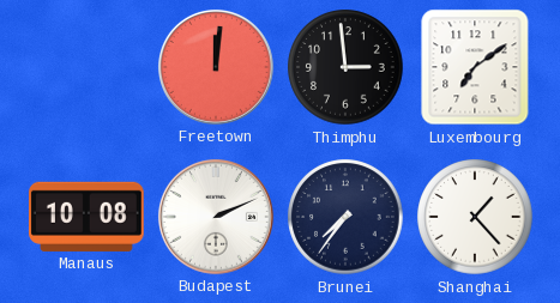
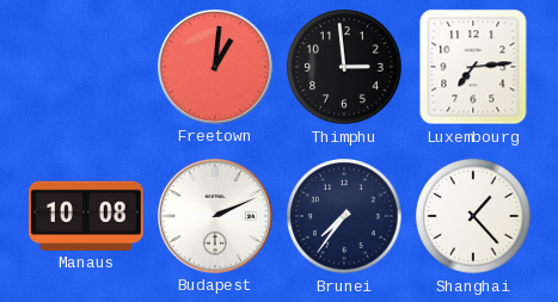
Freetown: 12:01 -> 1:01 (215, 67)
Luxembourg: 7:09 -> 7:14 (473, 67)
